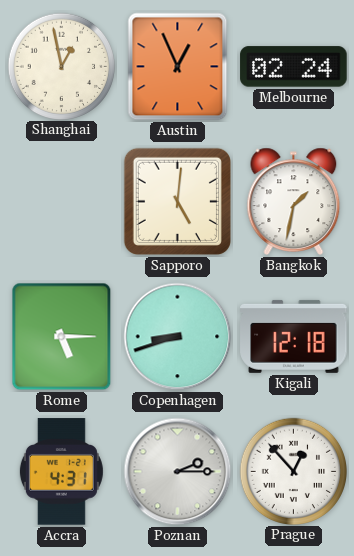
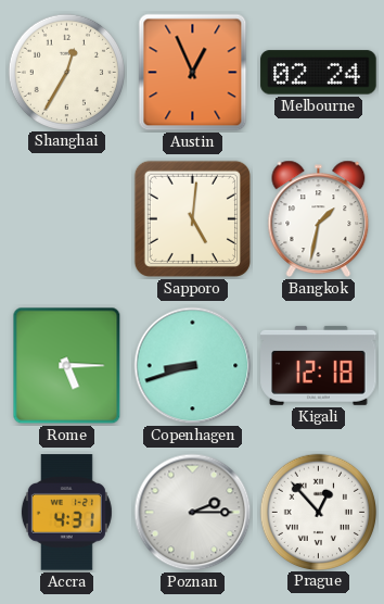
Shanghai: 12:58 -> 12:35 (66, 72)
